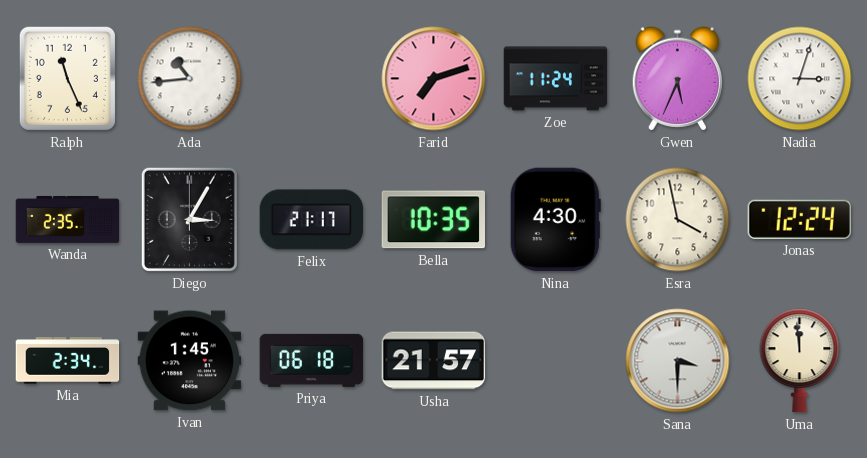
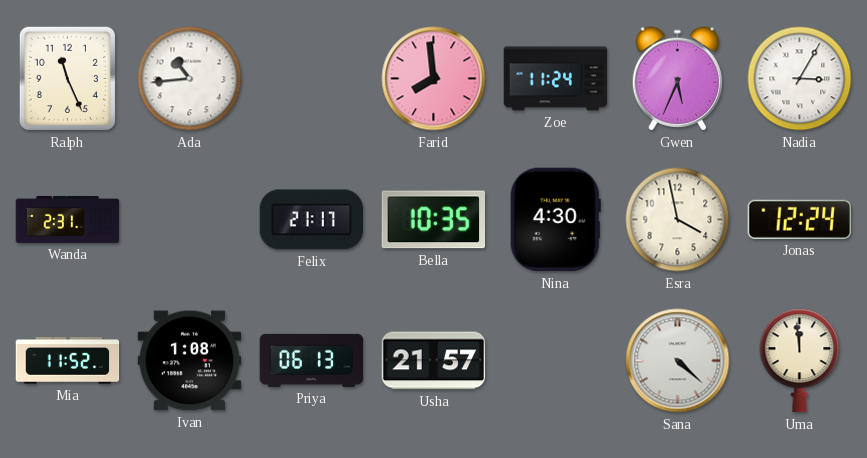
Farid: 7:12 -> 7:59 (434, 79)
Nadia: 3:03 -> 3:05 (800, 79)
Wanda: 2:35 -> 2:31 (68, 219)
Diego: 3:05 -> none (189, 219)
Mia: 2:34 -> 11:52 (68, 361)
Ivan: 1:45 -> 1:08 (190, 361)
Priya: 06:18 -> 06:13 (312, 360)
Sana: 3:30 -> 4:22 (678, 361)
